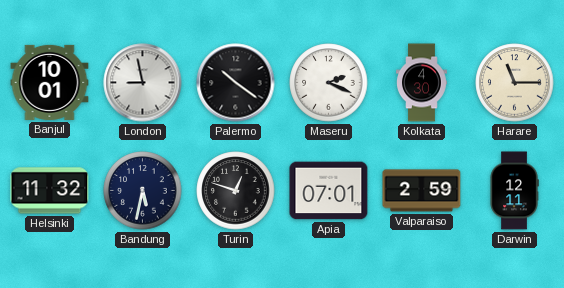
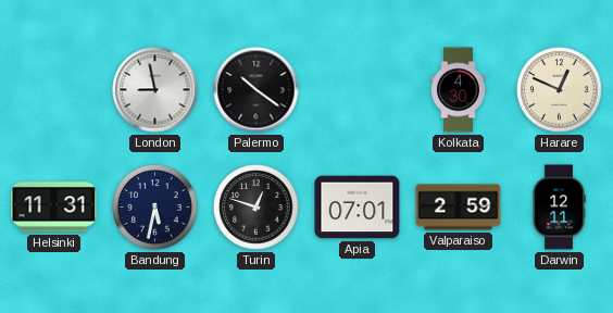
Banjul: 10:01 -> none (50, 82)
Maseru: 2:19 -> none (329, 83)
Harare: 11:15 -> 12:49 (560, 90)
Helsinki: 11:32 -> 11:31 (54, 208)
